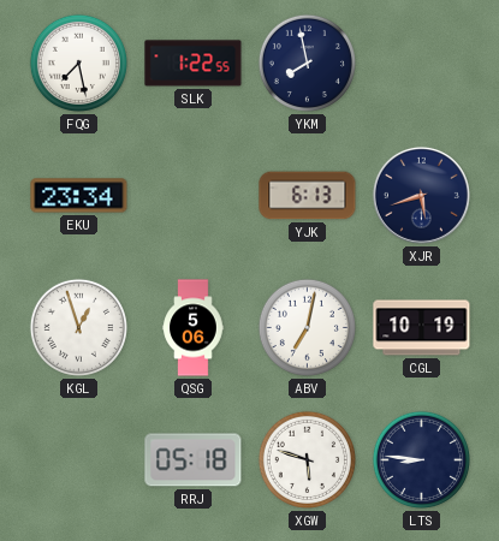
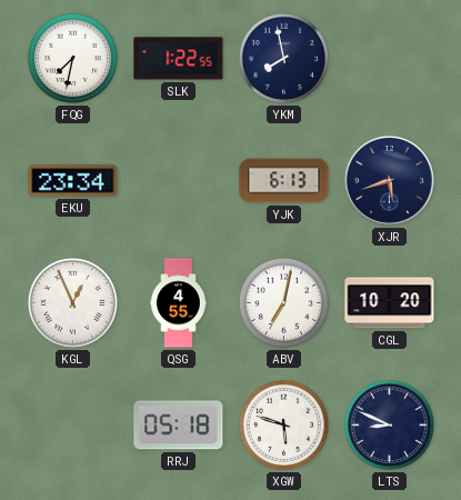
FQG: 7:28 -> 7:32 (72, 58)
KGL: 12:57 -> 12:56 (72, 302)
QSG: 5:06 -> 4:55 (179, 303)
CGL: 10:19 -> 10:20 (390, 303)
LTS: 8:46 -> 8:49 (389, 424)
